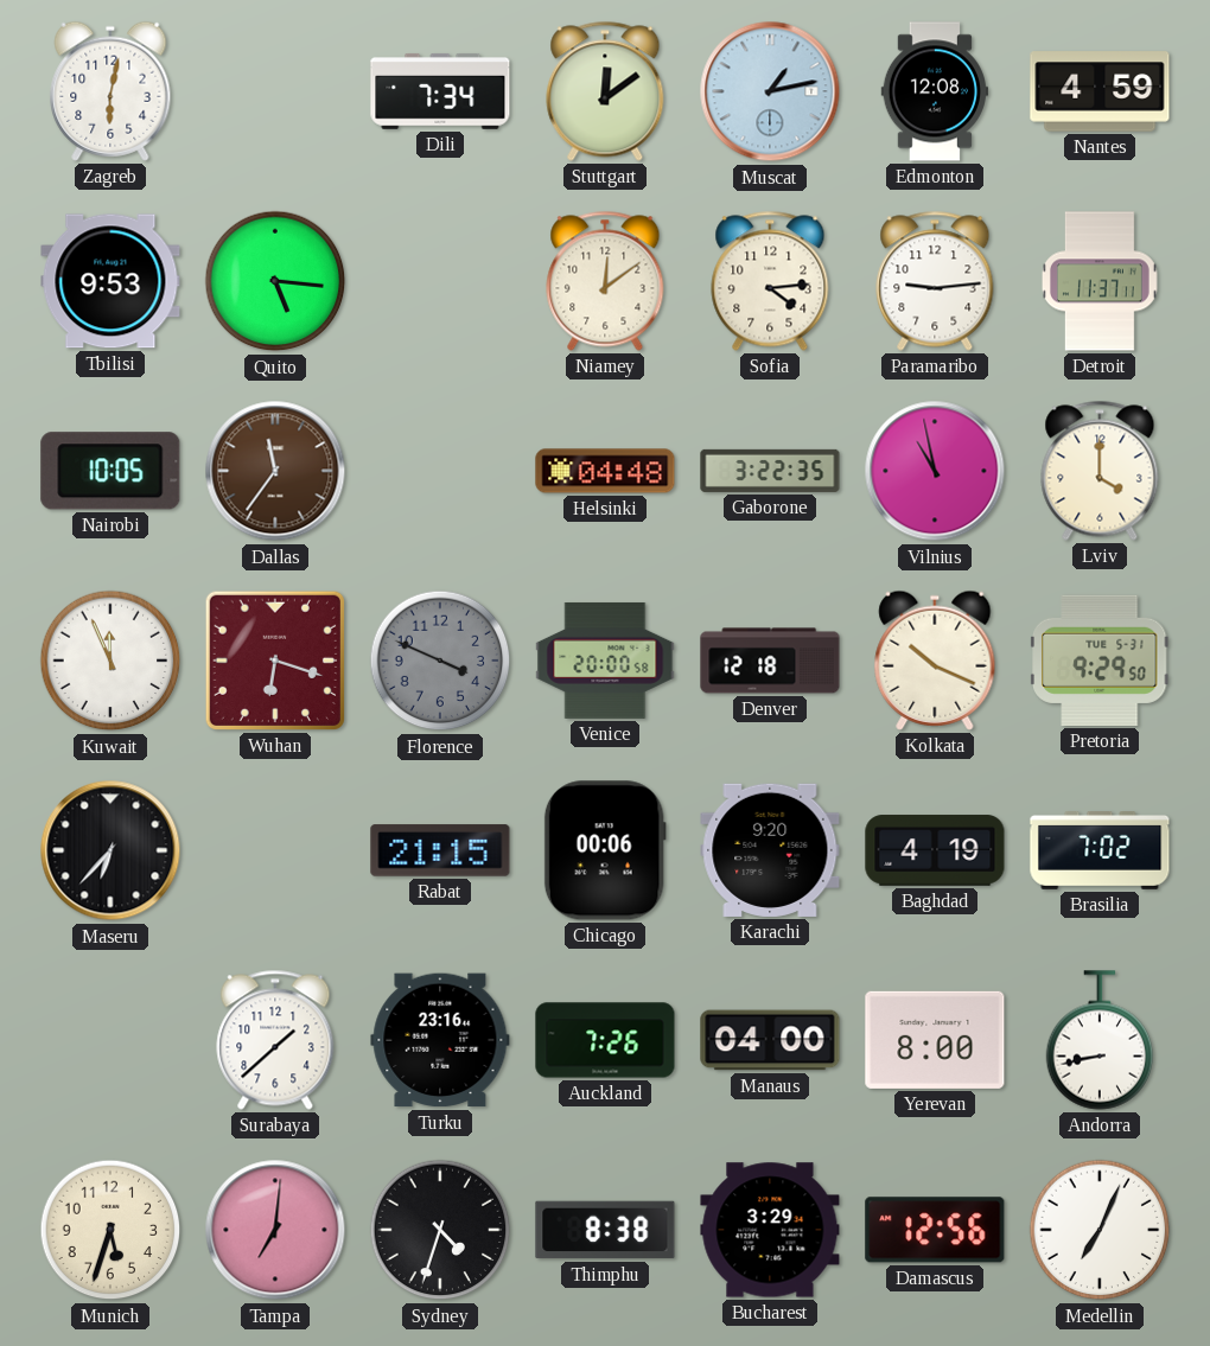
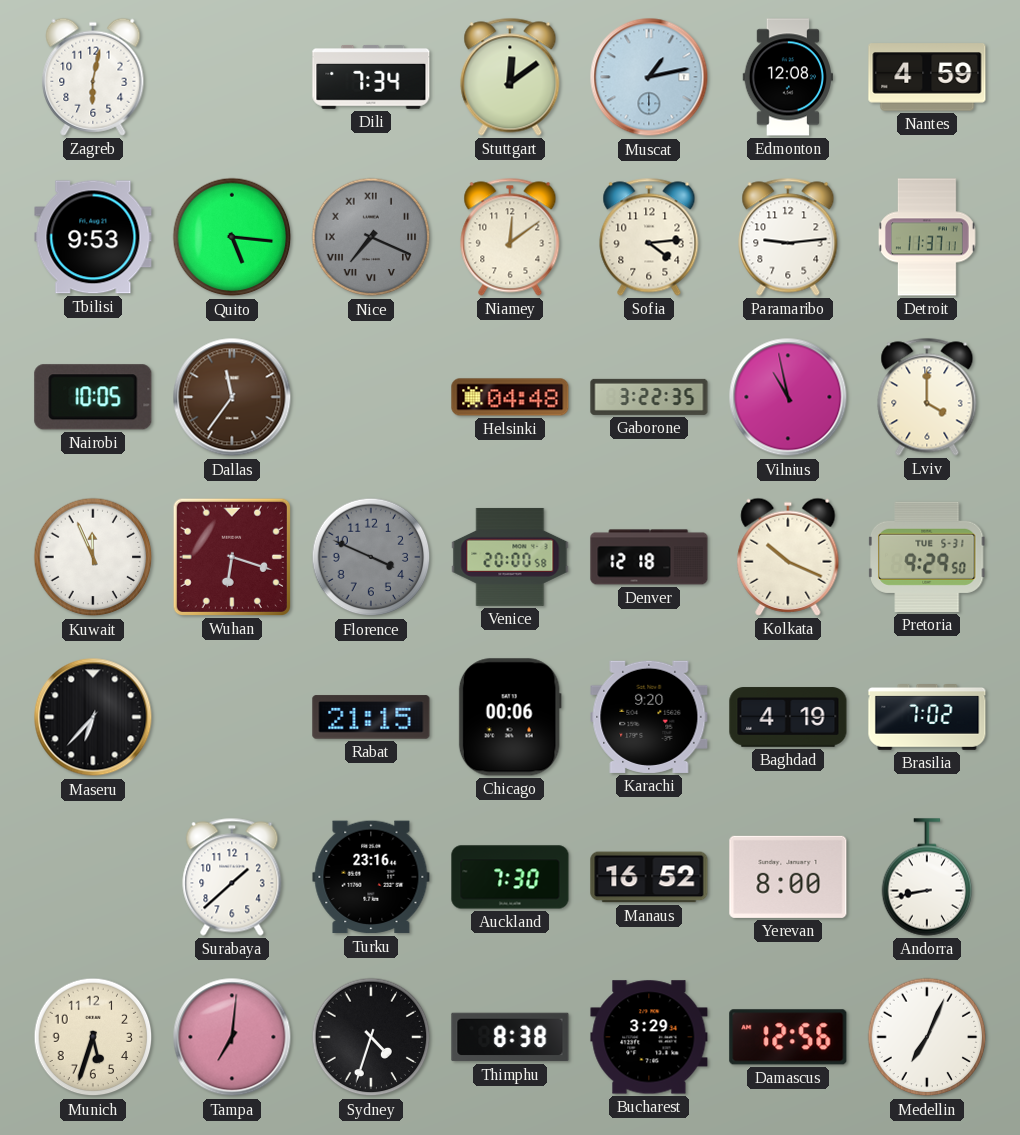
Nice: none -> 7:19 (371, 237)
Auckland: 7:26 -> 7:30 (510, 877)
Manaus: 04:00 -> 16:52 (649, 877)
